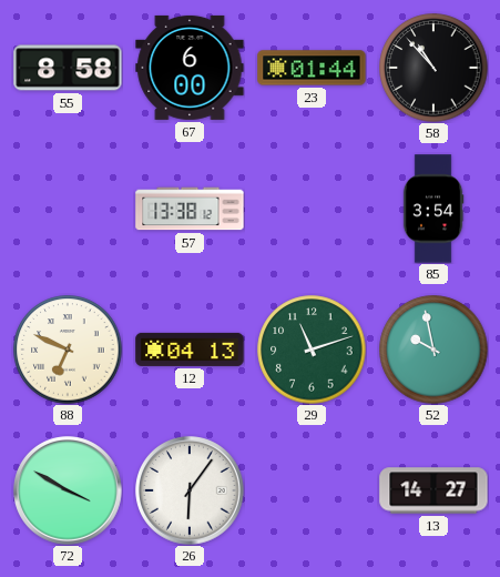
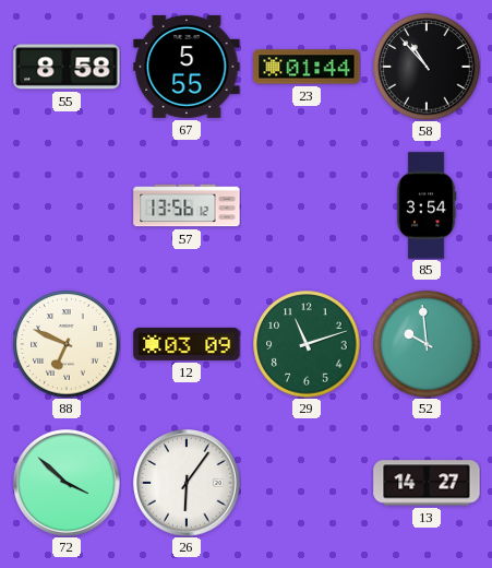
67: 6:00 -> 5:55 (187, 67)
57: 13:38 -> 13:56 (187, 205)
12: 04:13 -> 03:09 (187, 344)
52: 9:58 -> 9:59 (427, 344)
72: 3:50 -> 3:52 (67, 483)
